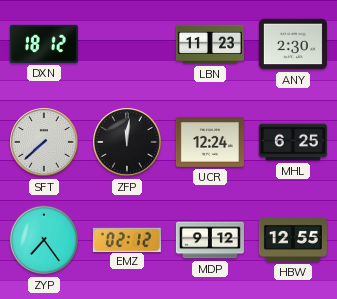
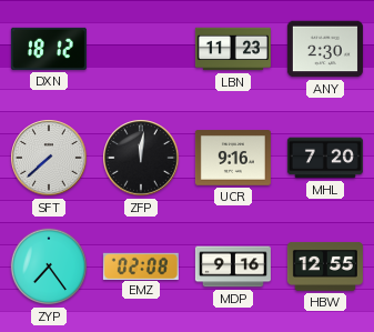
UCR: 12:24 -> 9:16 (233, 158)
MHL: 6:25 -> 7:20 (325, 158)
EMZ: 02:12 -> 02:08 (141, 265)
MDP: 9:12 -> 9:16 (233, 266)
